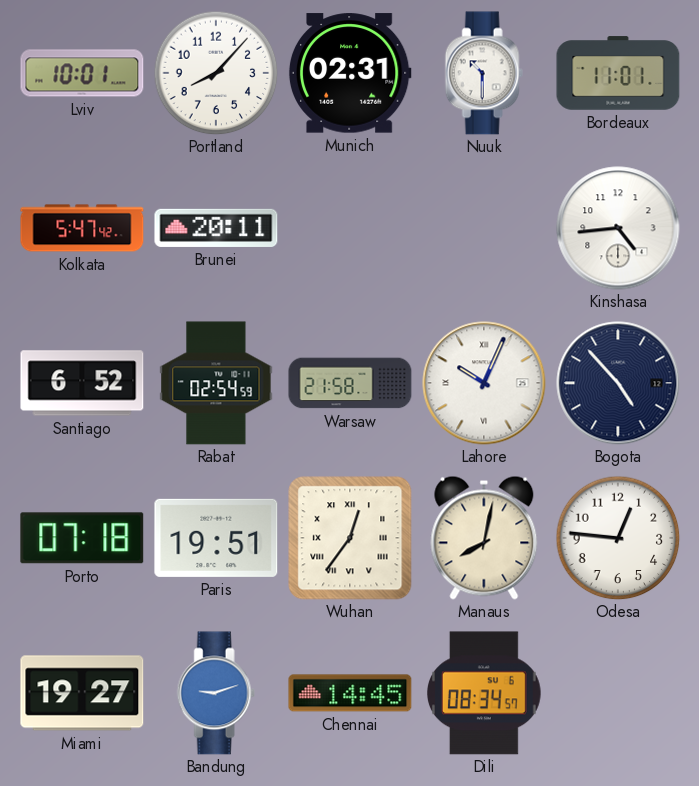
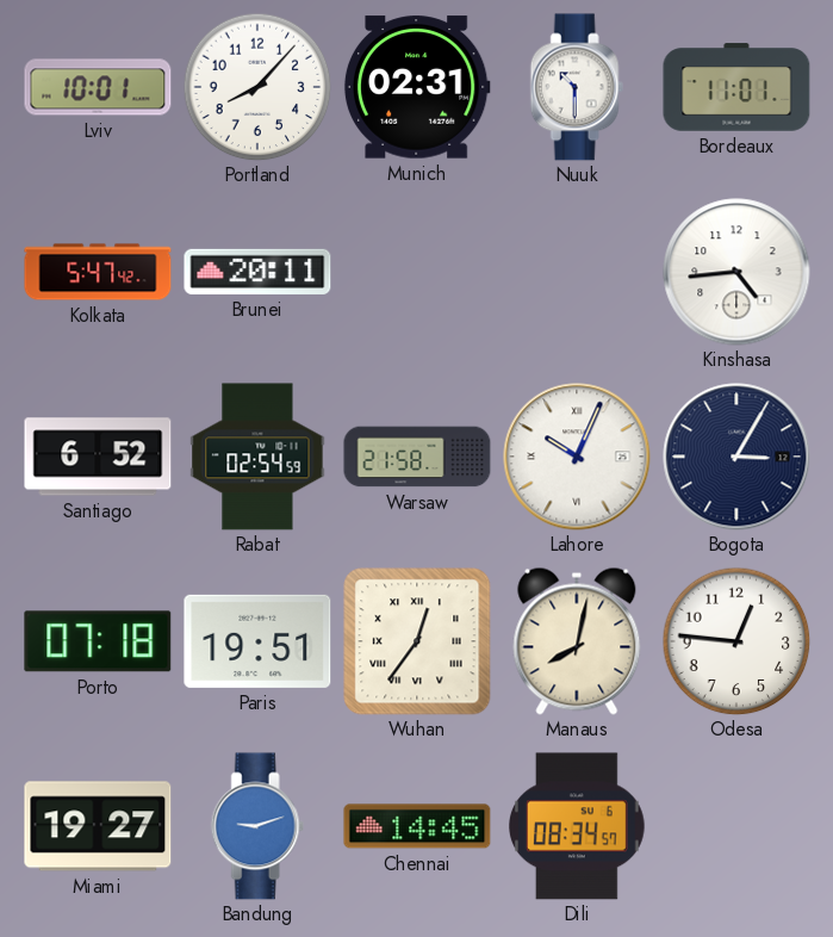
Bogota: 4:53 -> 3:05 (736, 457)
